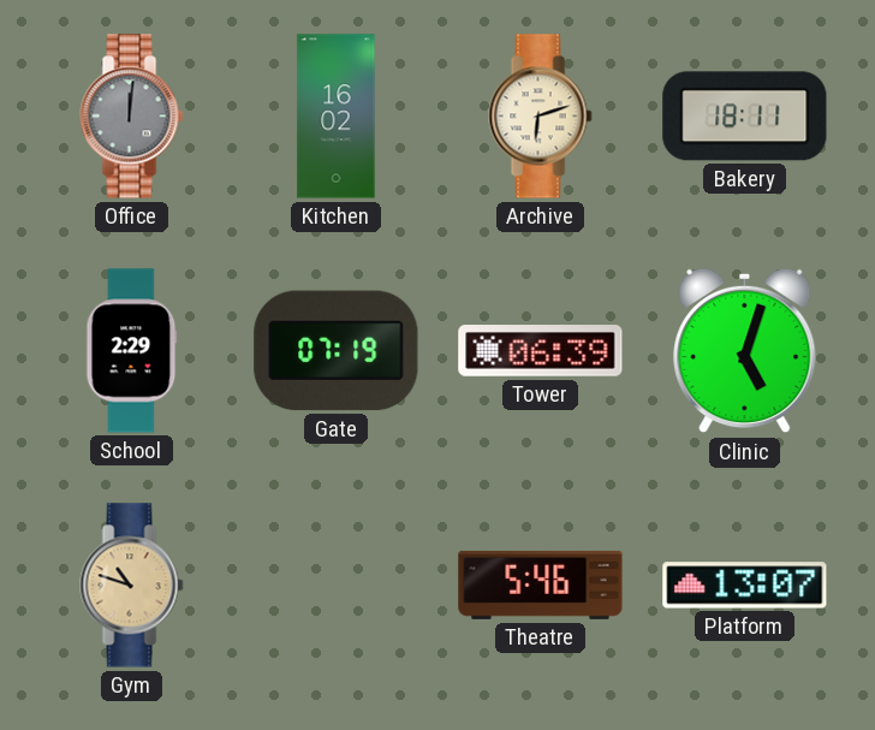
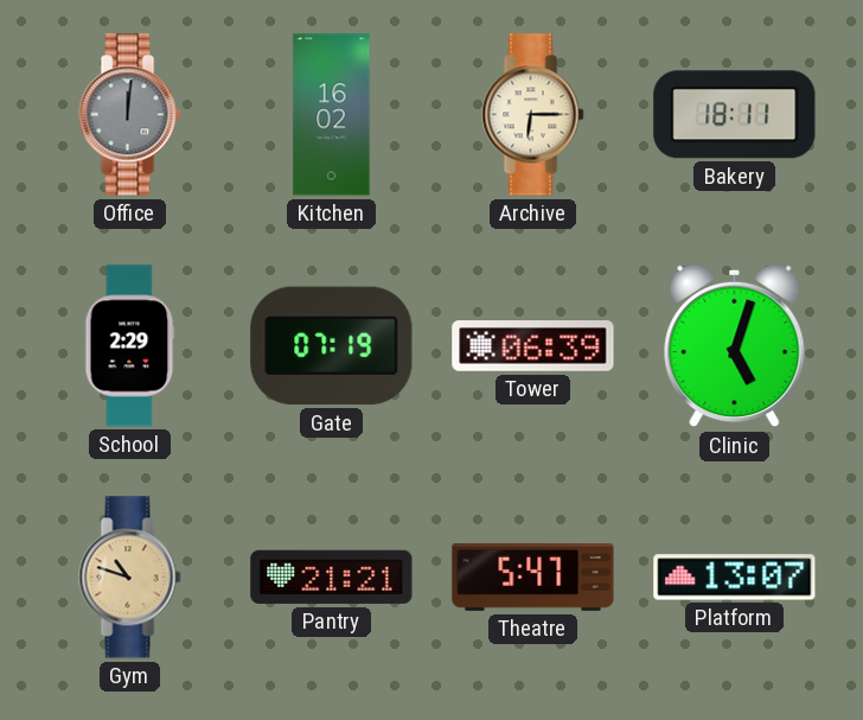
Archive: 6:12 -> 6:15 (533, 115)
Pantry: none -> 21:21 (332, 576)
Theatre: 5:46 -> 5:47 (533, 576)
